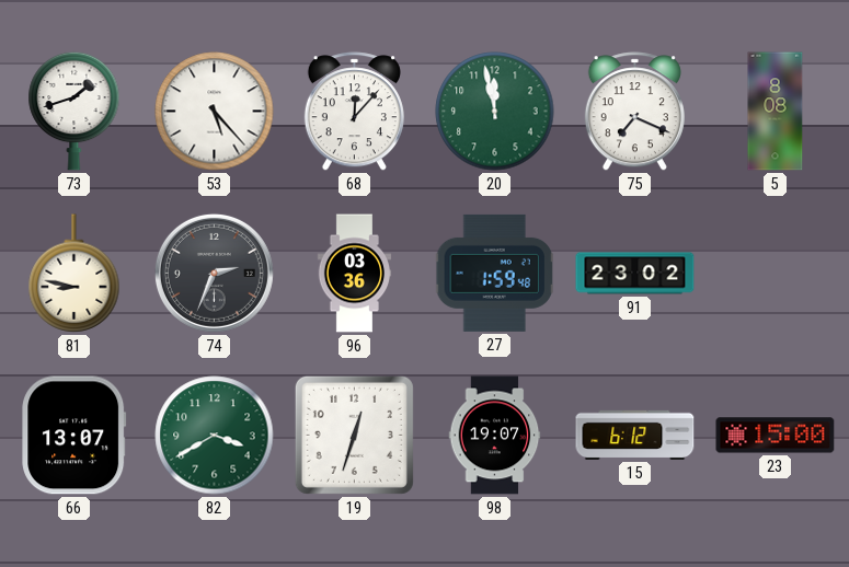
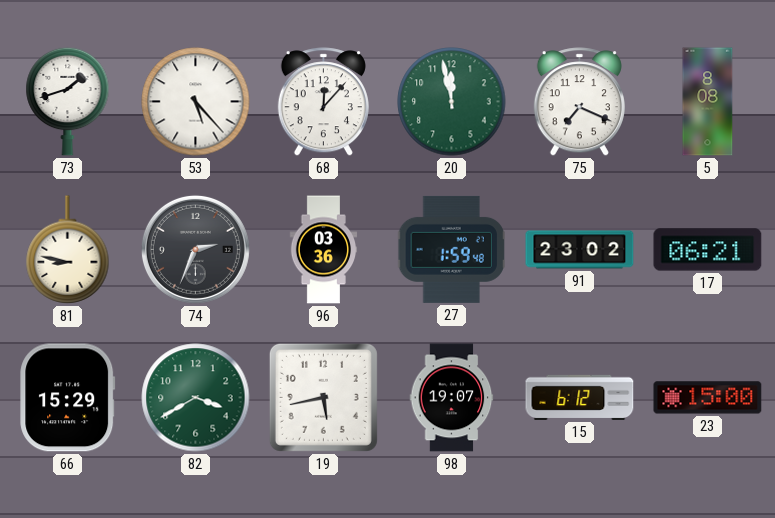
17: none -> 06:21 (708, 250)
66: 13:07 -> 15:29 (68, 398)
19: 12:33 -> 5:43 (323, 397)
